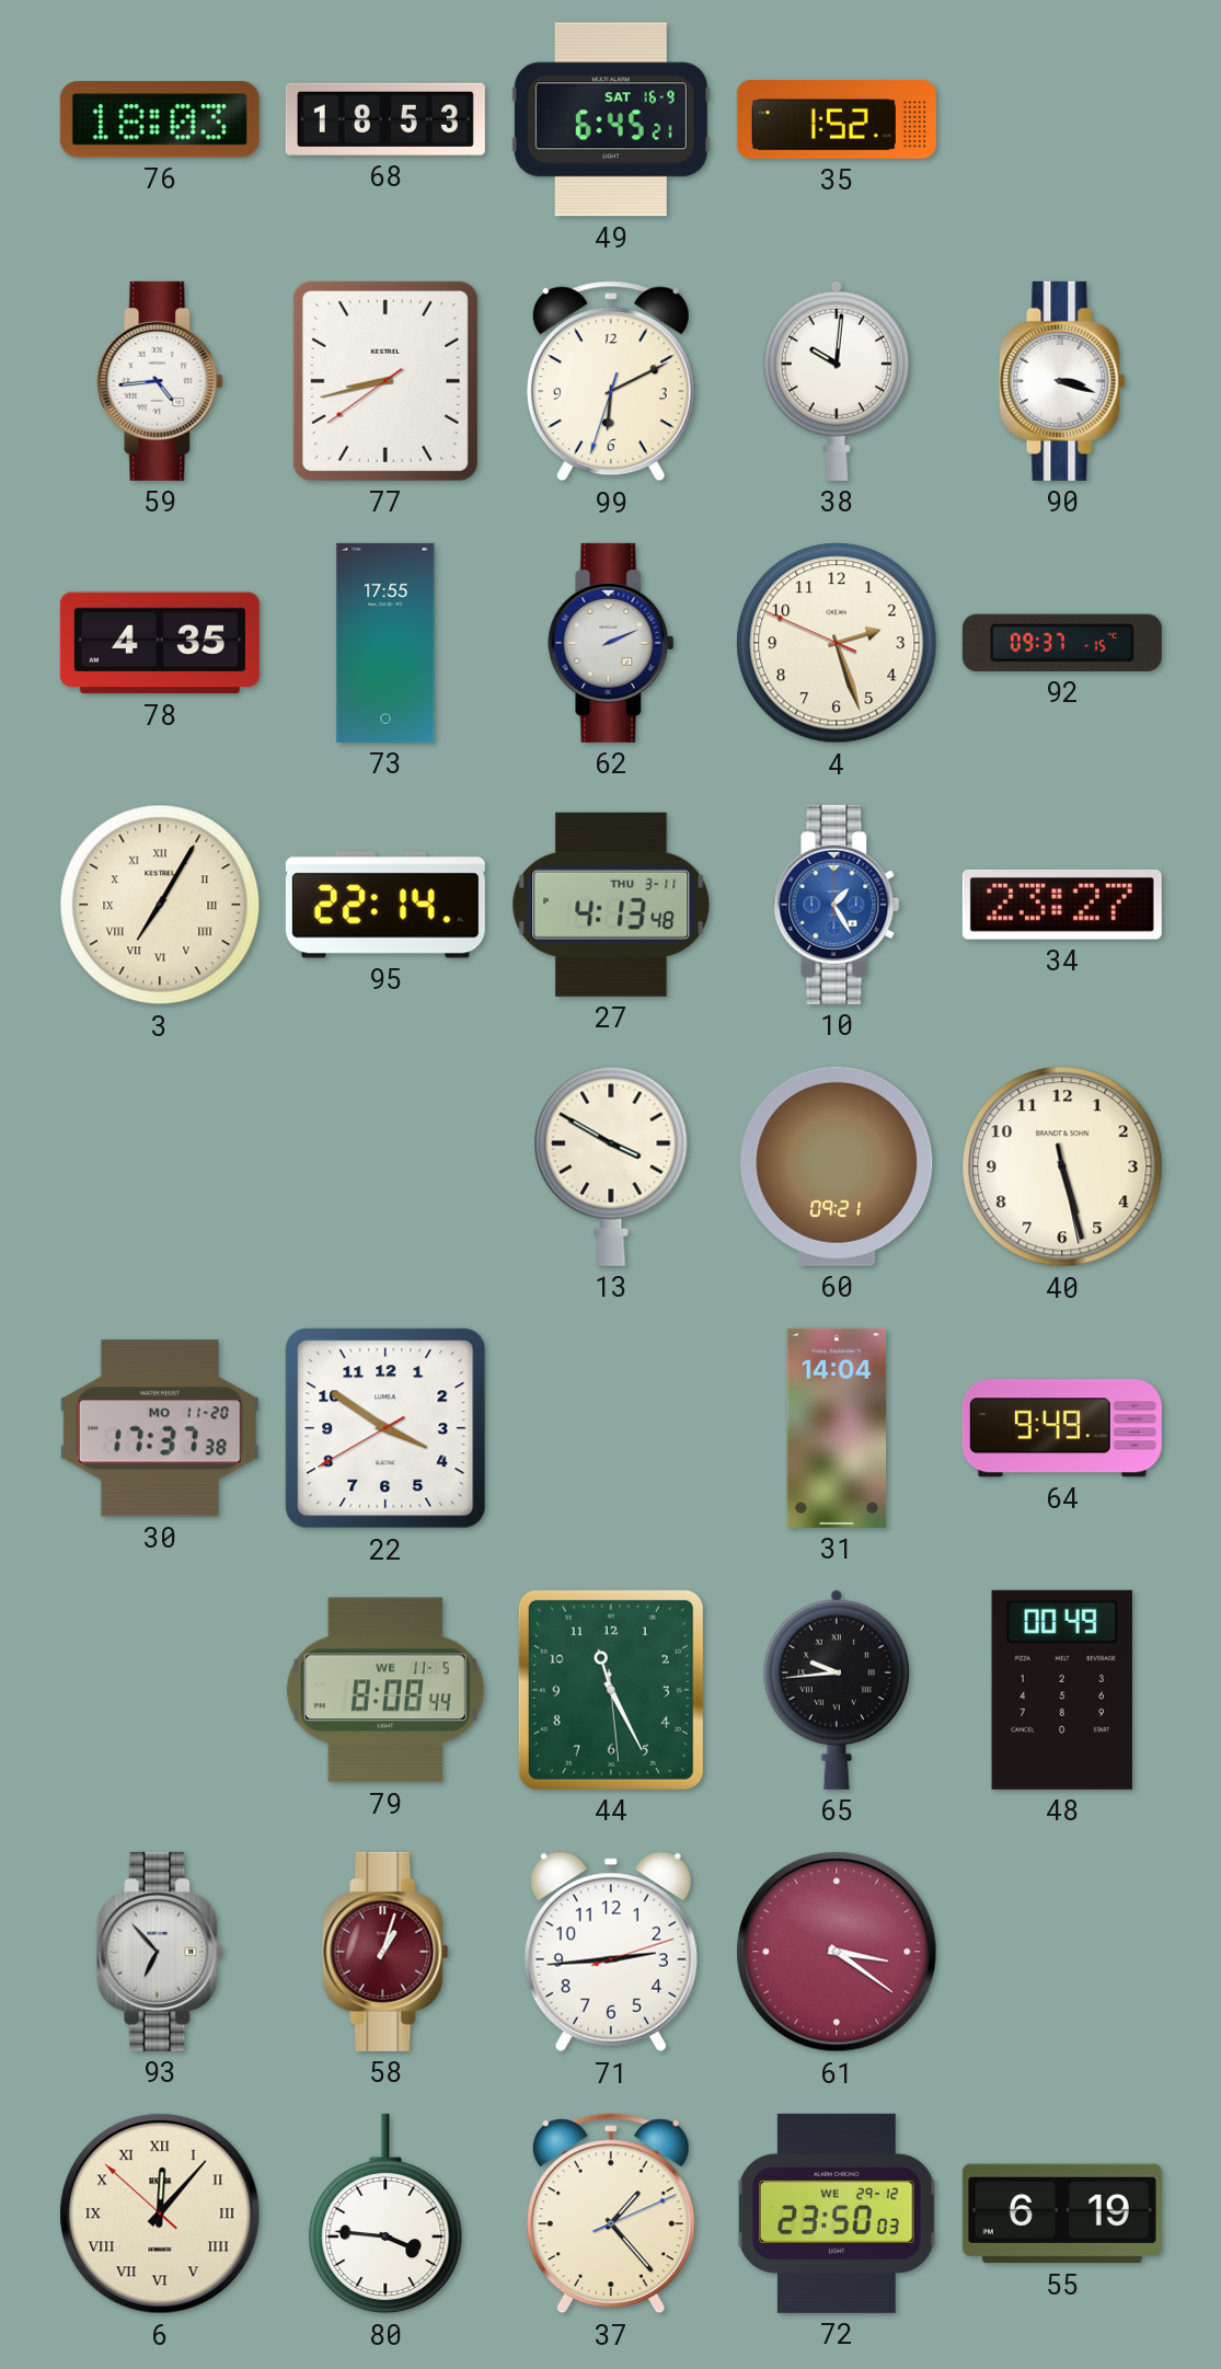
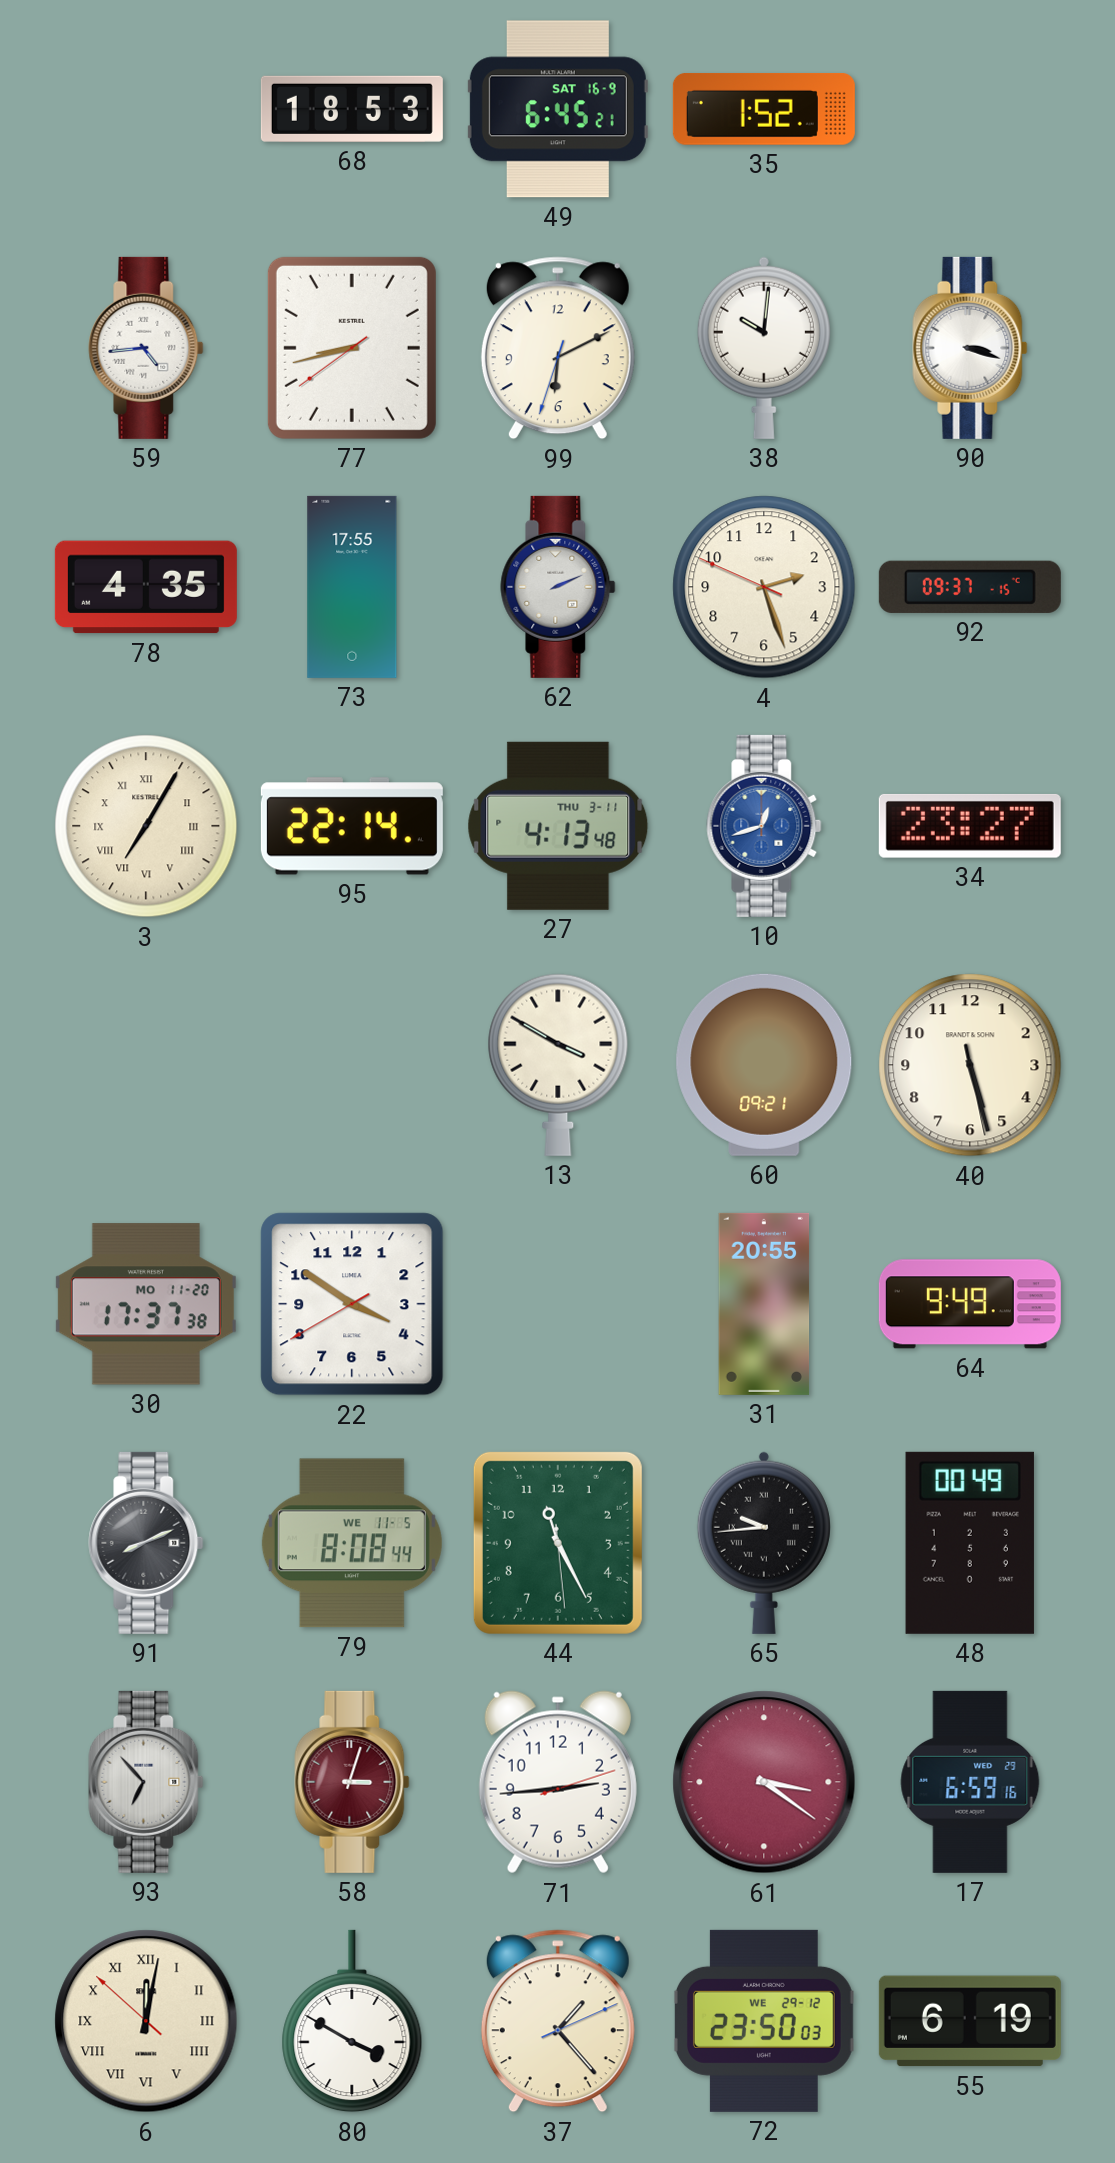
76: 18:03 -> none (160, 120)
10: 1:25 -> 12:42 (764, 826)
31: 14:04 -> 20:55 (764, 1304)
91: none -> 8:11 (146, 1543)
58: 1:03 -> 3:03 (352, 1782)
17: none -> 6:59 (970, 1782)
6: 12:06 -> 12:01 (146, 2021)
80: 3:46 -> 3:50 (352, 2021)
